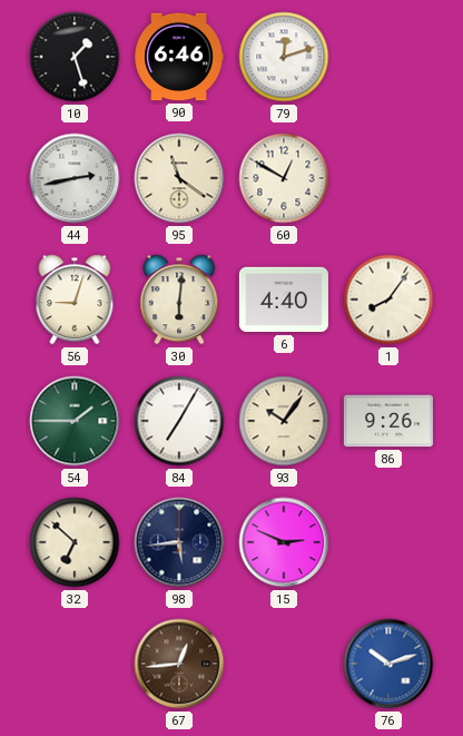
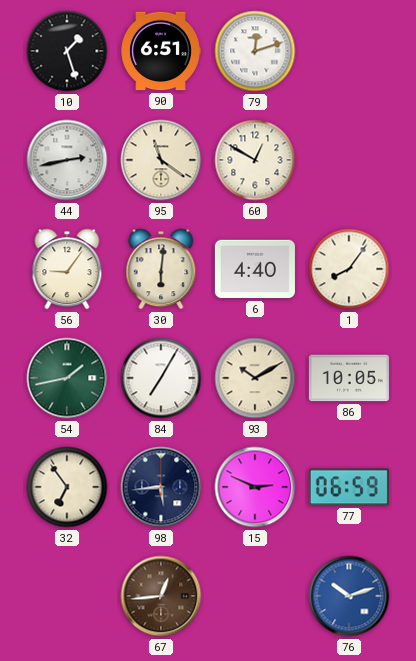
90: 6:46 -> 6:51 (161, 51)
56: 9:03 -> 9:06 (67, 269)
54: 1:45 -> 1:43 (67, 378)
93: 10:06 -> 10:10 (255, 378)
86: 9:26 -> 10:05 (349, 378)
32: 6:52 -> 6:54 (67, 487)
77: none -> 06:59 (349, 487)
